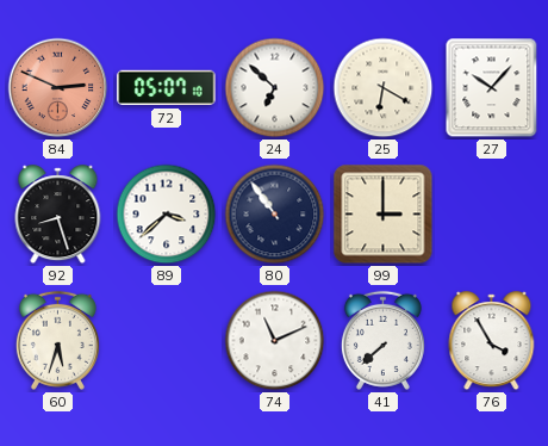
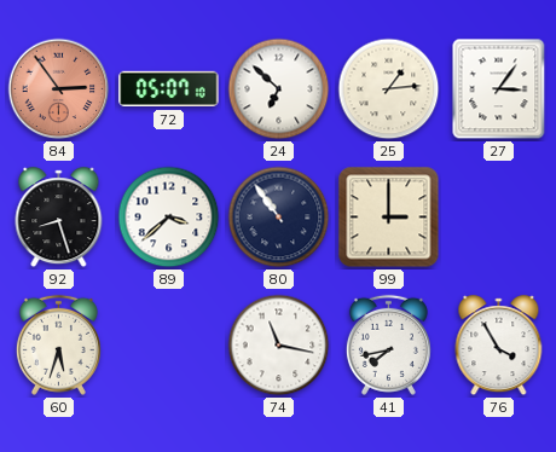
84: 2:49 -> 2:54 (59, 89)
25: 6:20 -> 1:14 (389, 89)
27: 10:07 -> 3:06 (499, 89)
74: 11:11 -> 11:17 (279, 346)
41: 7:38 -> 7:43 (388, 344)
